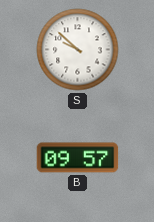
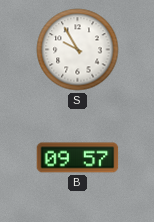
S: 9:52 -> 9:55 (78, 50)
